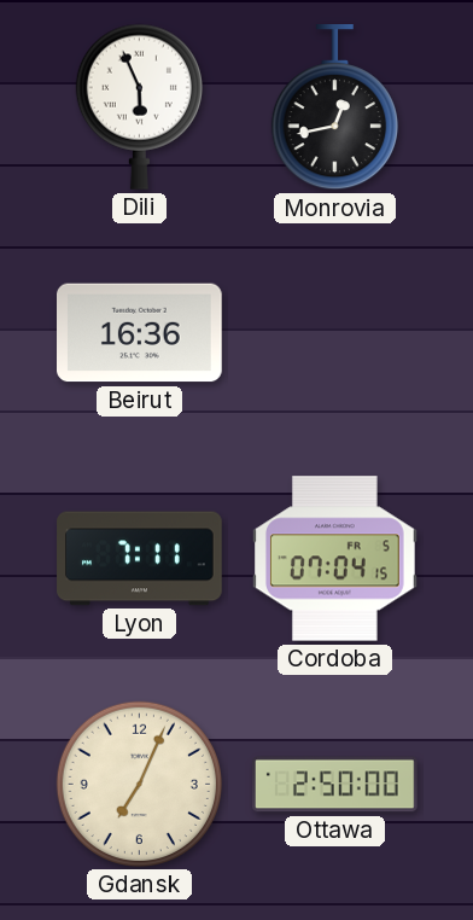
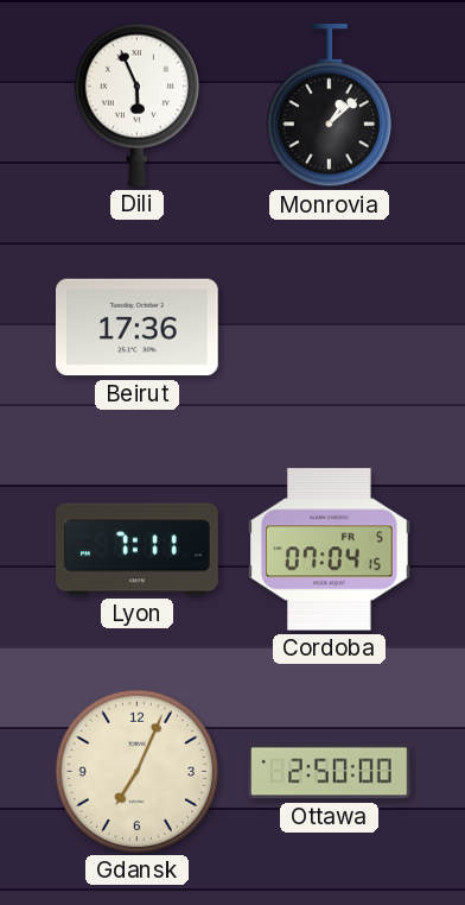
Monrovia: 12:43 -> 1:08 (329, 107)
Beirut: 16:36 -> 17:36 (138, 328)
